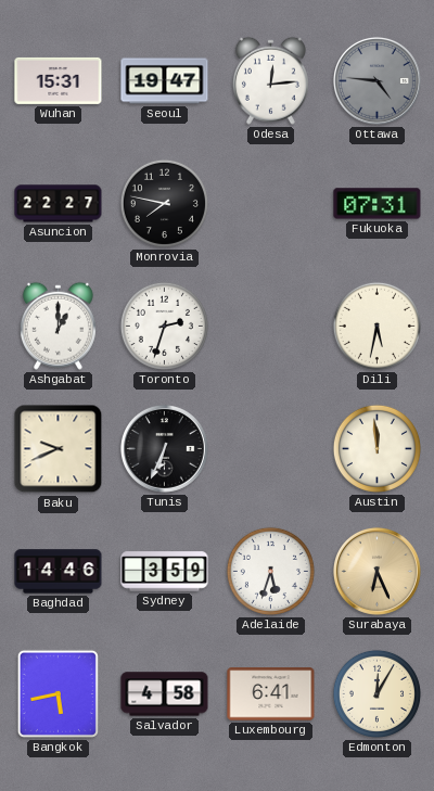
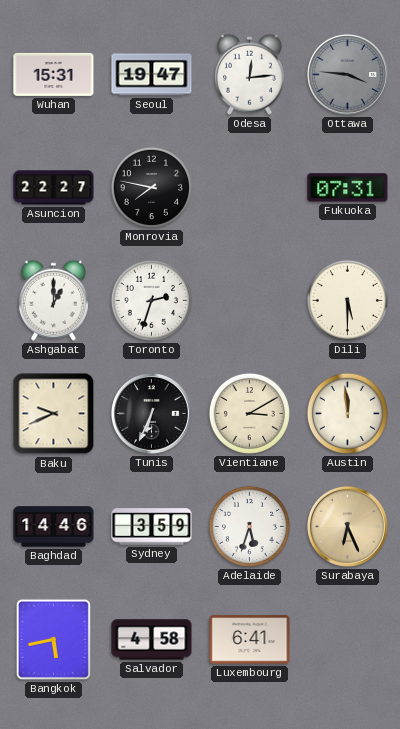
Ottawa: 4:46 -> 3:46 (347, 74)
Dili: 5:32 -> 5:30 (347, 300)
Vientiane: none -> 3:10 (249, 413)
Edmonton: 12:05 -> none (376, 693)
